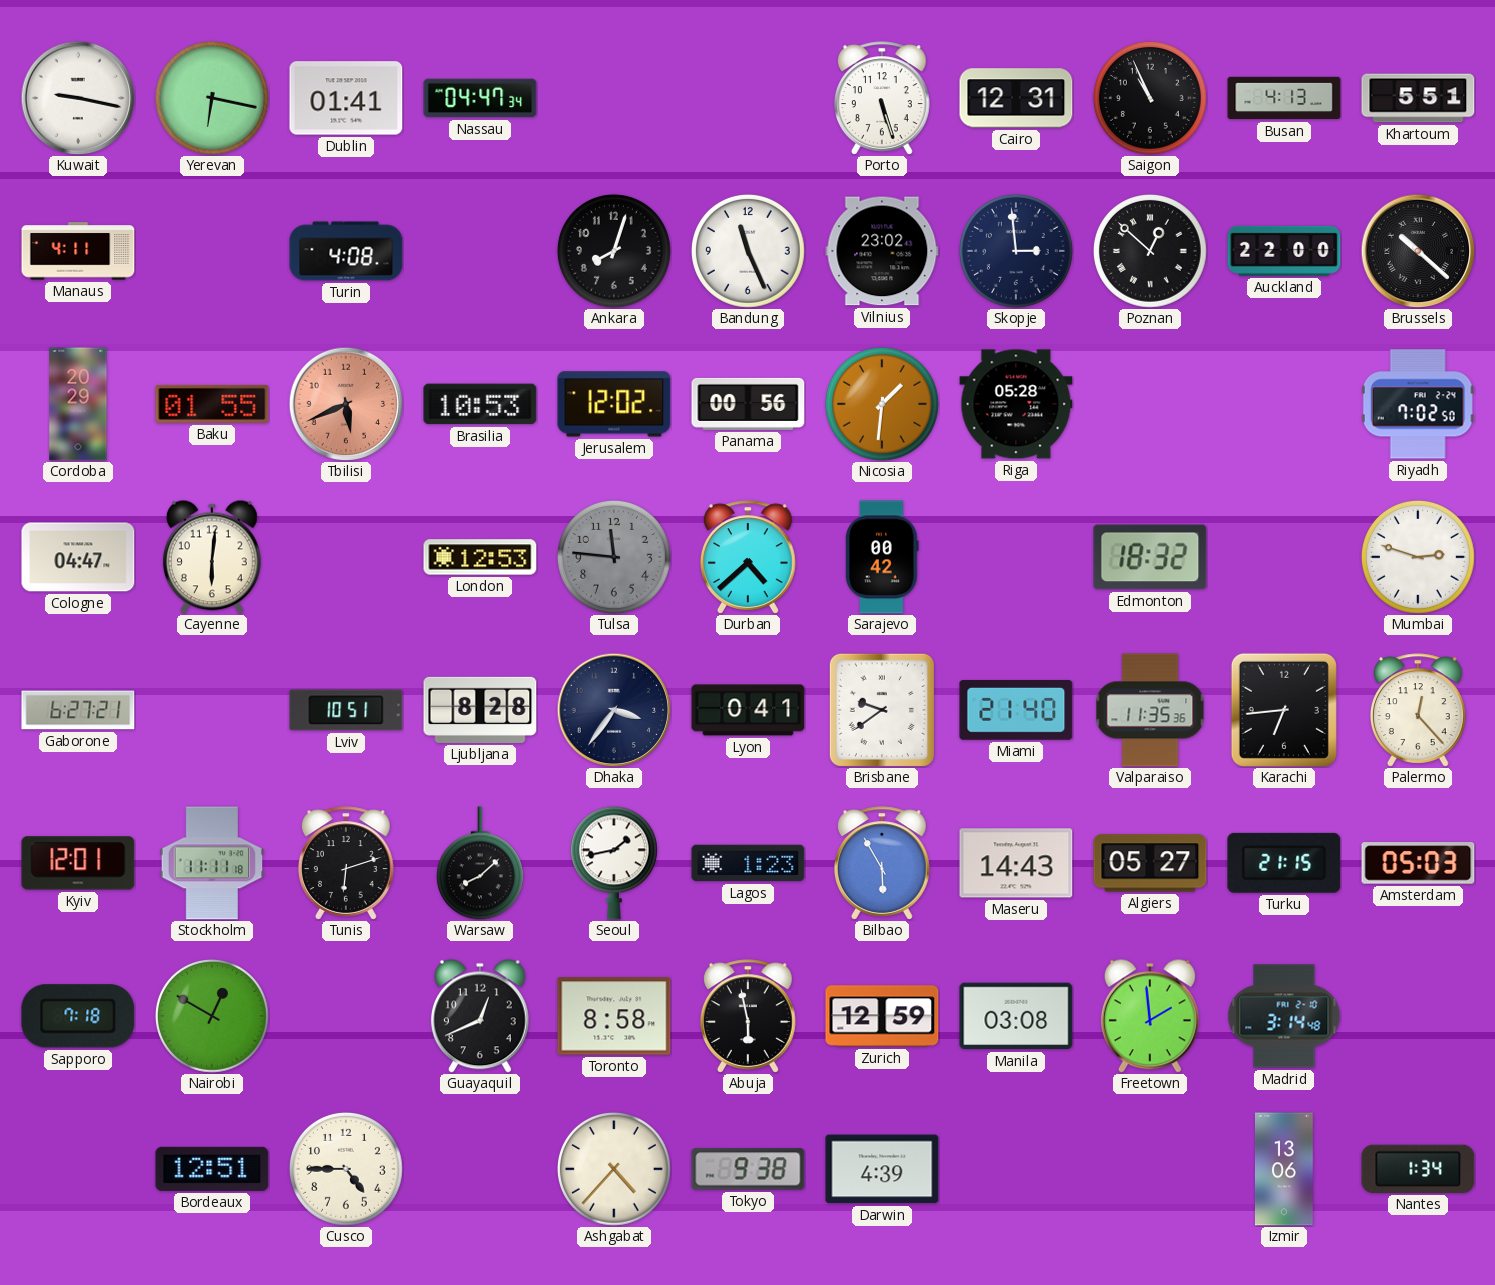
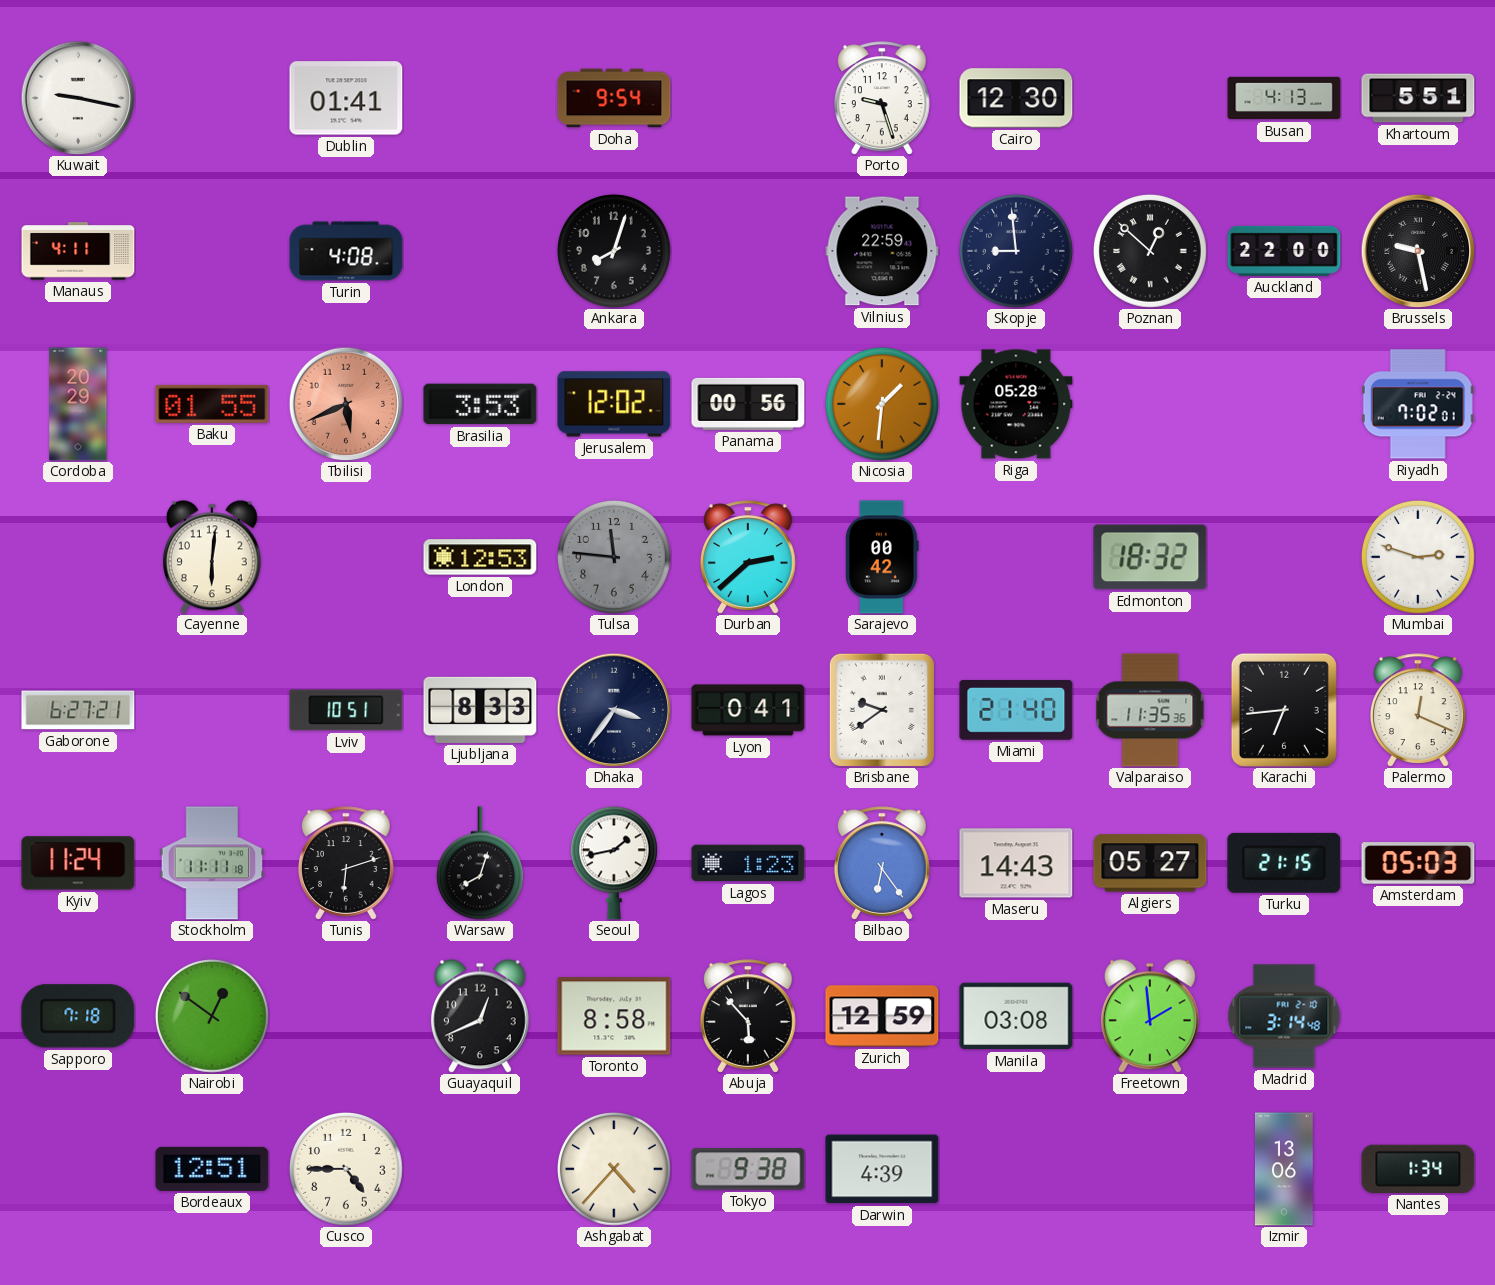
Yerevan: 6:17 -> none (212, 98)
Nassau: 04:47 -> none (480, 98)
Doha: none -> 9:54 (614, 98)
Porto: 5:27 -> 9:27 (882, 98)
Cairo: 12:31 -> 12:30 (1016, 98)
Saigon: 10:56 -> none (1150, 98)
Bandung: 11:26 -> none (748, 251)
Vilnius: 23:02 -> 22:59 (882, 251)
Skopje: 2:59 -> 8:59 (1016, 251)
Brussels: 10:22 -> 9:28 (1418, 251)
Brasilia: 10:53 -> 3:53 (480, 404)
Riyadh: 7:02:50 -> 7:02:01 (1418, 404)
Cologne: 04:47 -> none (78, 557)
Durban: 4:38 -> 2:38 (748, 557)
Ljubljana: 8:28 -> 8:33 (480, 710)
Palermo: 12:23 -> 12:19 (1418, 710)
Kyiv: 12:01 -> 11:24 (78, 863)
Warsaw: 8:08 -> 8:03 (480, 863)
Bilbao: 5:55 -> 6:24 (882, 863)
Nairobi: 12:50 -> 12:51 (212, 1016)
Abuja: 5:58 -> 5:53 (748, 1016)
